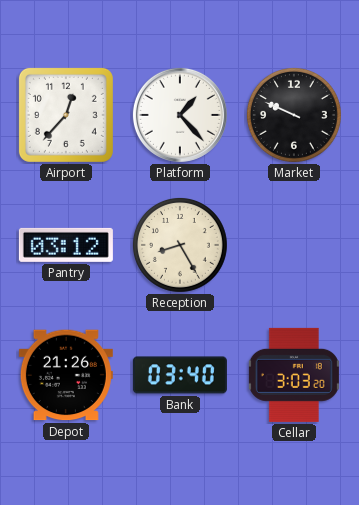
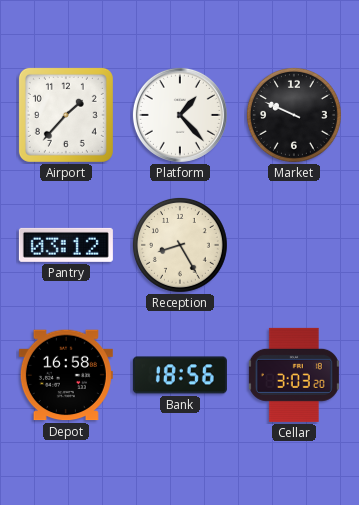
Airport: 12:37 -> 1:37 (66, 115)
Depot: 21:26 -> 16:58 (66, 375)
Bank: 03:40 -> 18:56 (180, 375)
